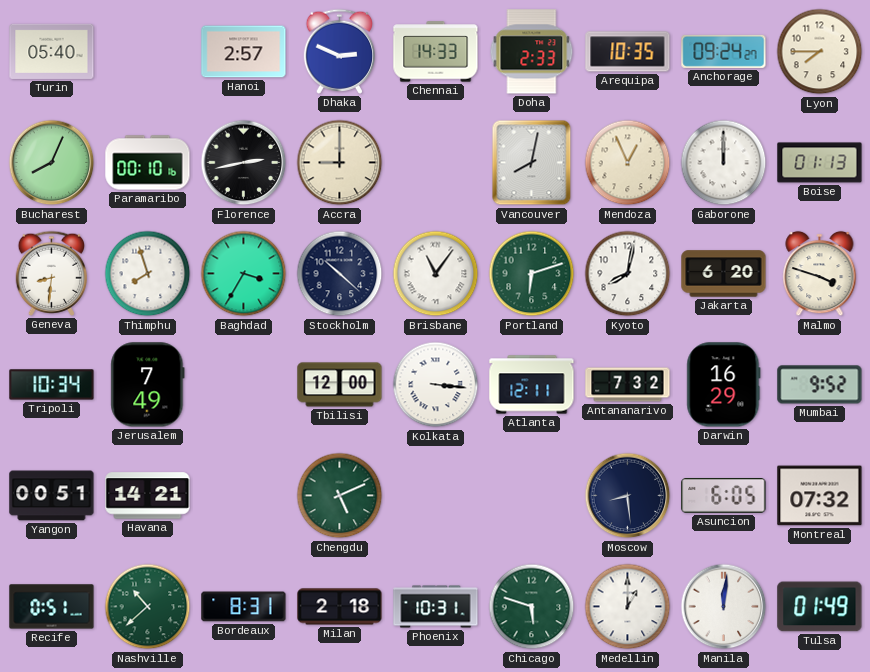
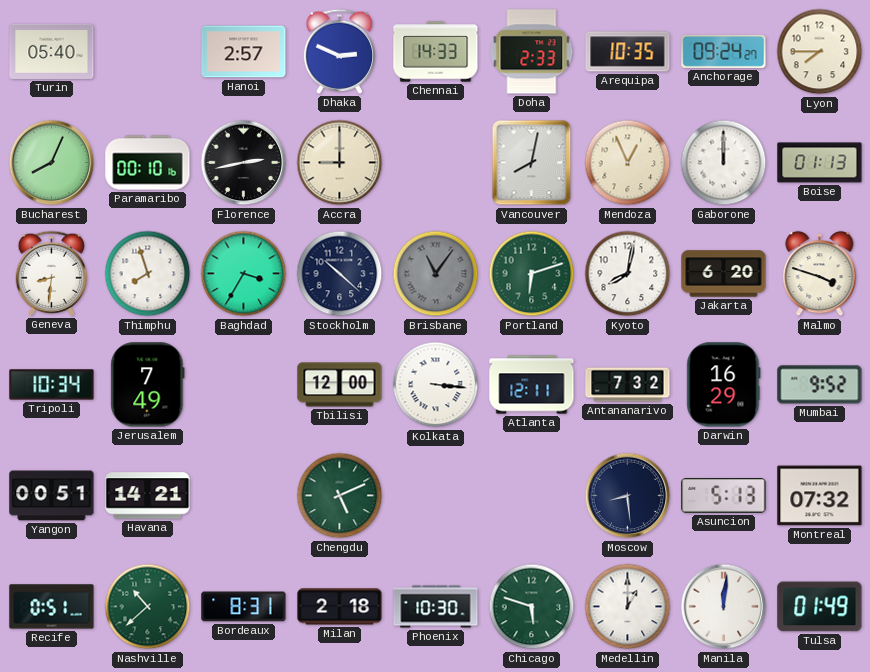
Brisbane dial: white -> grey (436, 274)
Asuncion: 6:05 -> 5:13 (724, 496)
Phoenix: 10:31 -> 10:30 (436, 607)
